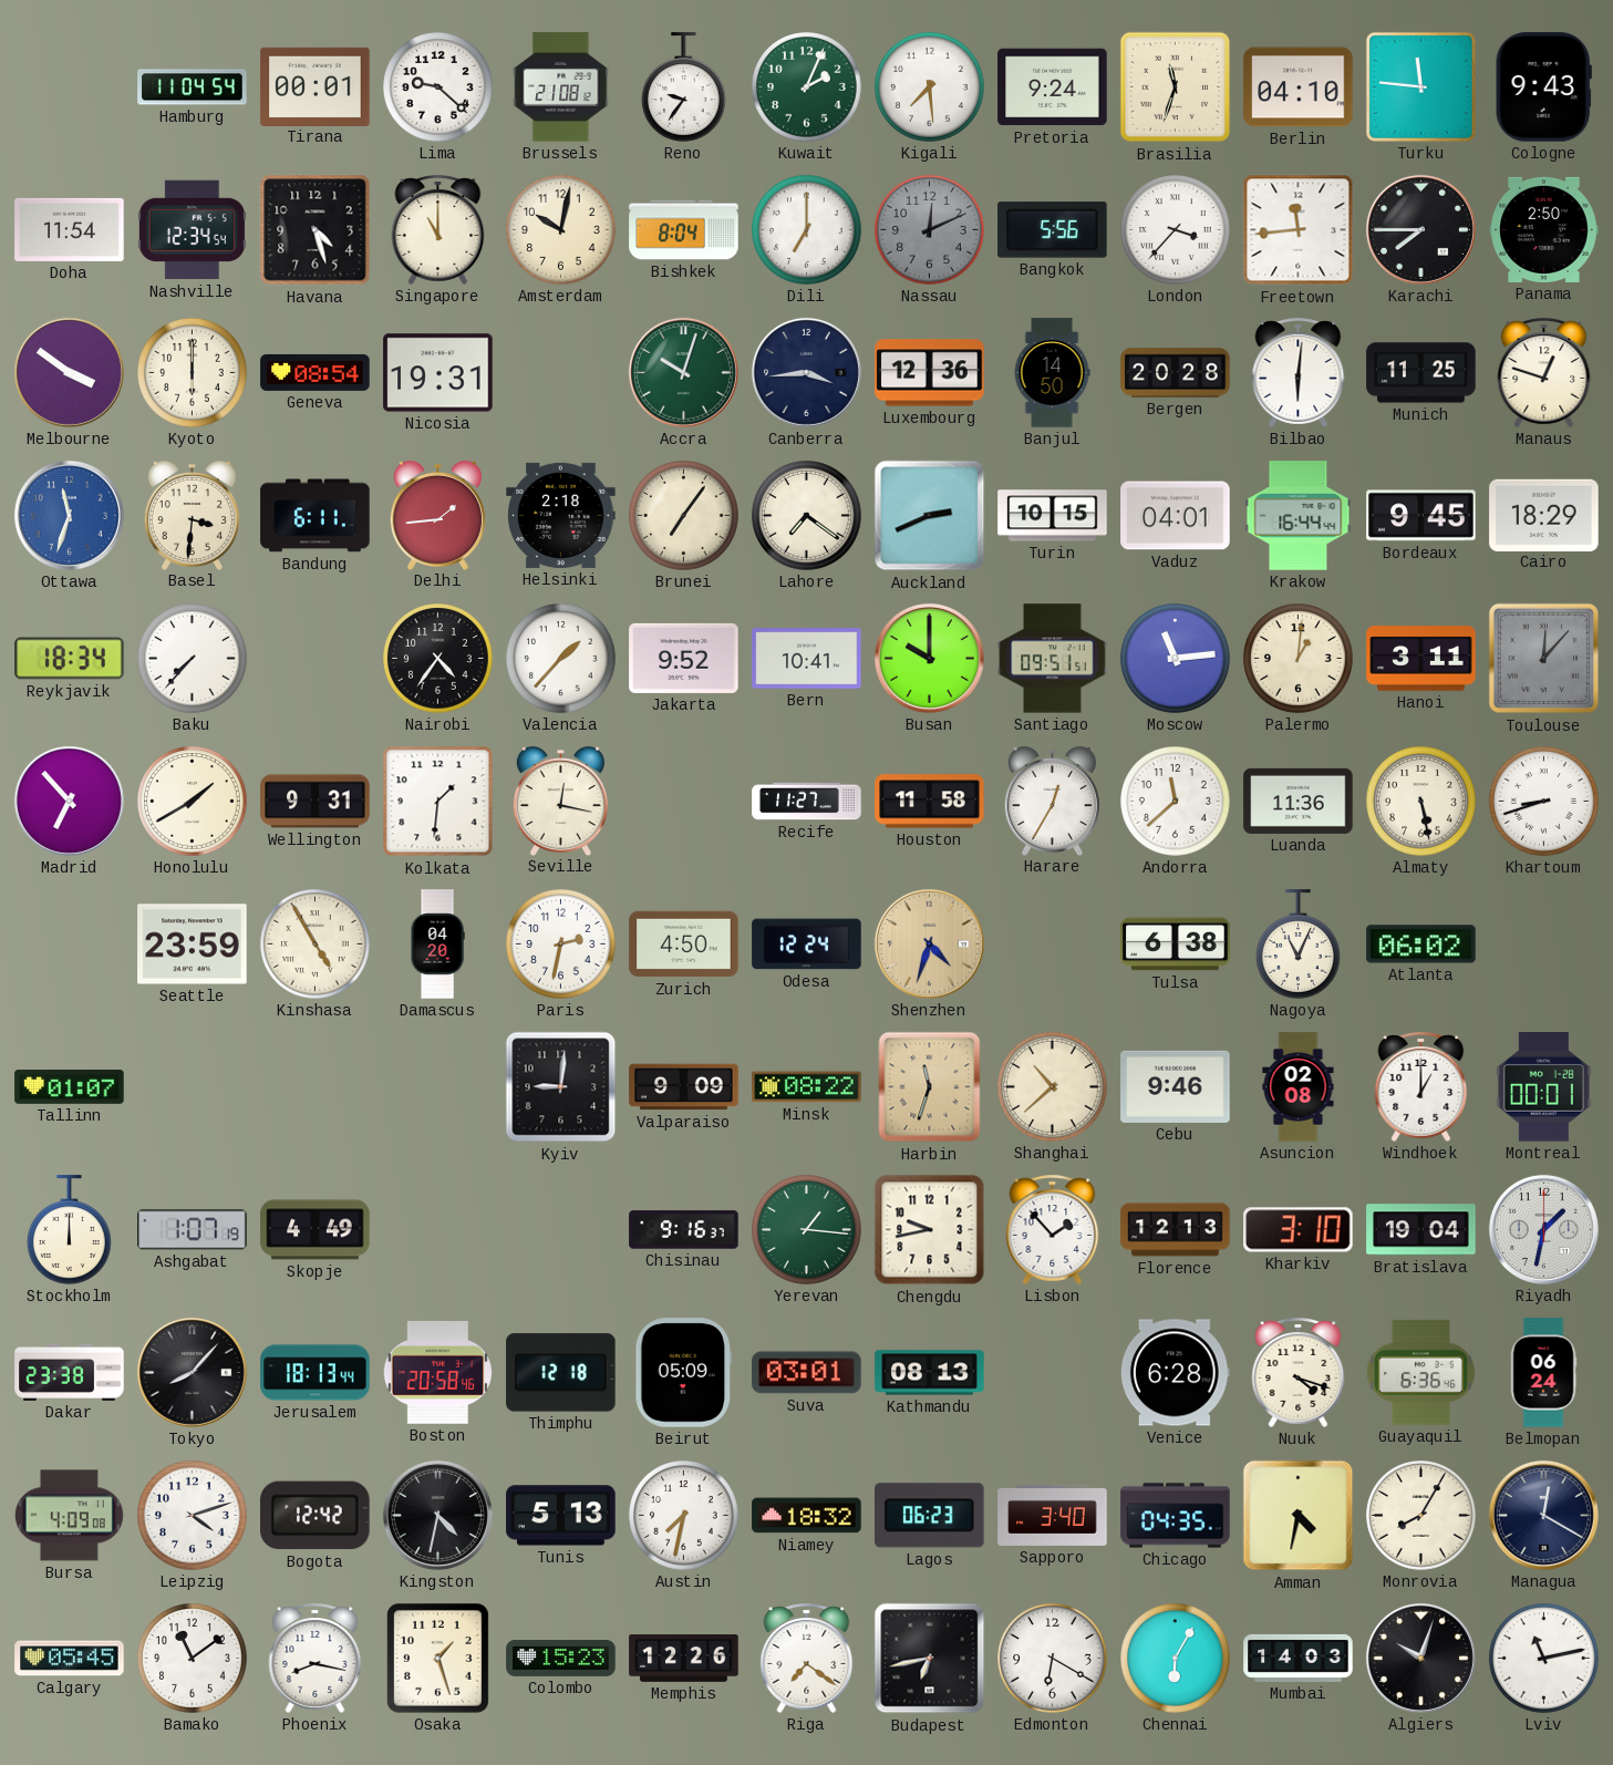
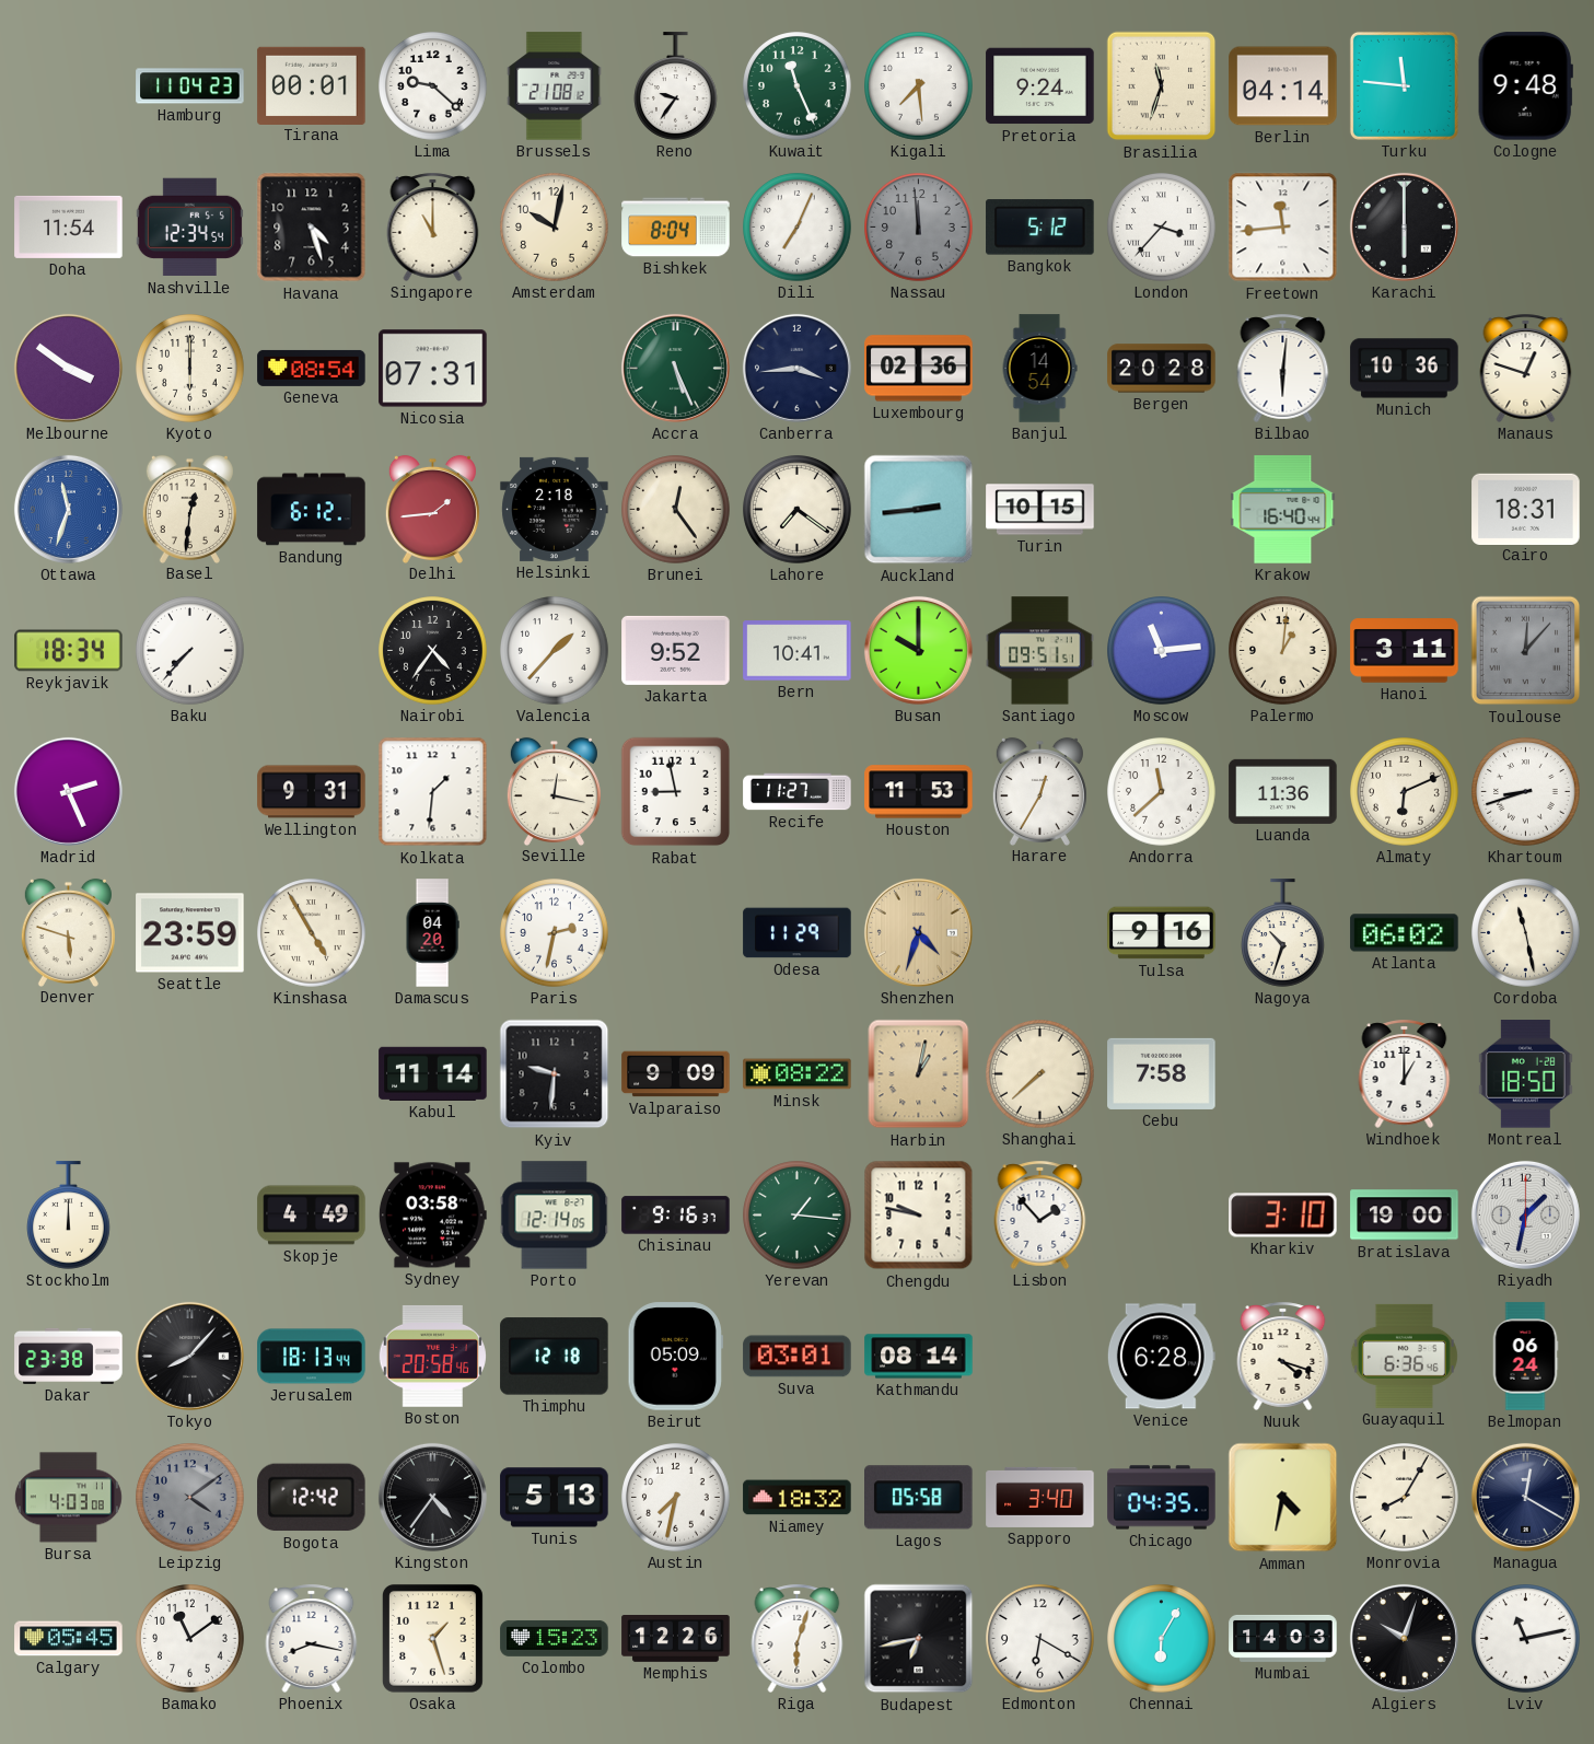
Hamburg: 11:04:54 -> 11:04:23 (190, 86)
Kuwait: 2:04 -> 11:26 (798, 86)
Berlin: 04:10 -> 04:14 (1283, 86)
Cologne: 9:43 -> 9:48 (1525, 86)
Dili: 7:00 -> 7:04 (798, 228)
Nassau: 12:11 -> 11:59 (919, 228)
Bangkok: 5:56 -> 5:12 (1040, 228)
Karachi: 7:45 -> 6:00 (1404, 226)
Panama: 2:50 -> none (1544, 229)
Nicosia: 19:31 -> 07:31 (433, 369)
Accra: 10:03 -> 5:26 (675, 368)
Luxembourg: 12:36 -> 02:36 (919, 369)
Banjul: 14:50 -> 14:54 (1039, 369)
Munich: 11:25 -> 10:36 (1405, 369)
Basel: 3:31 -> 12:31 (189, 509)
Bandung: 6:11 -> 6:12 (312, 510)
Brunei: 7:06 -> 12:24 (676, 510)
Auckland: 2:41 -> 2:44 (919, 510)
Vaduz: 04:01 -> none (1176, 516)
Krakow: 16:44 -> 16:40 (1283, 510)
Bordeaux: 9:45 -> none (1421, 516)
Cairo: 18:29 -> 18:31 (1526, 509)
Madrid: 6:53 -> 2:26 (68, 791)
Honolulu: 1:40 -> none (193, 802)
Rabat: none -> 8:58 (676, 792)
Houston: 11:58 -> 11:53 (919, 792)
Almaty: 5:28 -> 6:11 (1405, 792)
Denver: none -> 5:48 (68, 932)
Zurich: 4:50 -> none (684, 945)
Odesa: 12:24 -> 11:29 (798, 933)
Tulsa: 6:38 -> 9:16 (1162, 933)
Nagoya: 11:04 -> 10:33 (1283, 933)
Cordoba: none -> 11:28 (1526, 933)
Tallinn: 01:07 -> none (70, 1087)
Kabul: none -> 11:14 (433, 1073)
Kyiv: 9:01 -> 9:31 (555, 1074)
Harbin: 11:33 -> 1:02 (919, 1074)
Shanghai: 10:38 -> 7:38 (1040, 1074)
Cebu: 9:46 -> 7:58 (1162, 1073)
Asuncion: 02:08 -> none (1299, 1087)
Montreal: 00:01 -> 18:50 (1525, 1074)
Ashgabat: 1:07 -> none (193, 1230)
Sydney: none -> 03:58 (432, 1216)
Porto: none -> 12:14 (555, 1216)
Chengdu: 9:43 -> 9:47 (919, 1216)
Florence: 12:13 -> none (1176, 1230)
Bratislava: 19:04 -> 19:00 (1405, 1216)
Kathmandu: 08:13 -> 08:14 (919, 1357)
Bursa: 4:09 -> 4:03 (68, 1498)
Leipzig: 4:12 -> 4:09 (190, 1498)
Leipzig dial: white -> grey (190, 1498)
Kingston: 4:32 -> 4:36 (432, 1497)
Lagos: 06:23 -> 05:58 (919, 1498)
Riga: 7:21 -> 6:03 (798, 1638)
